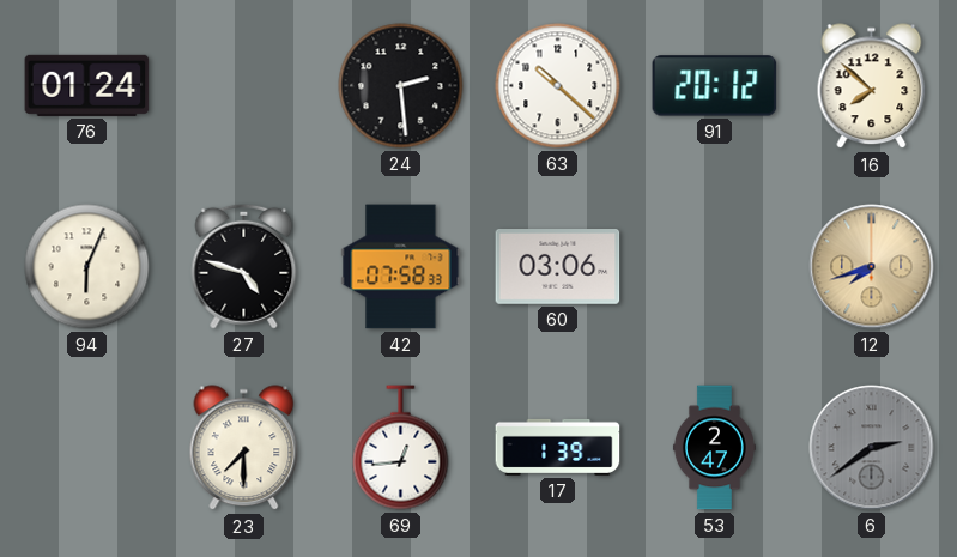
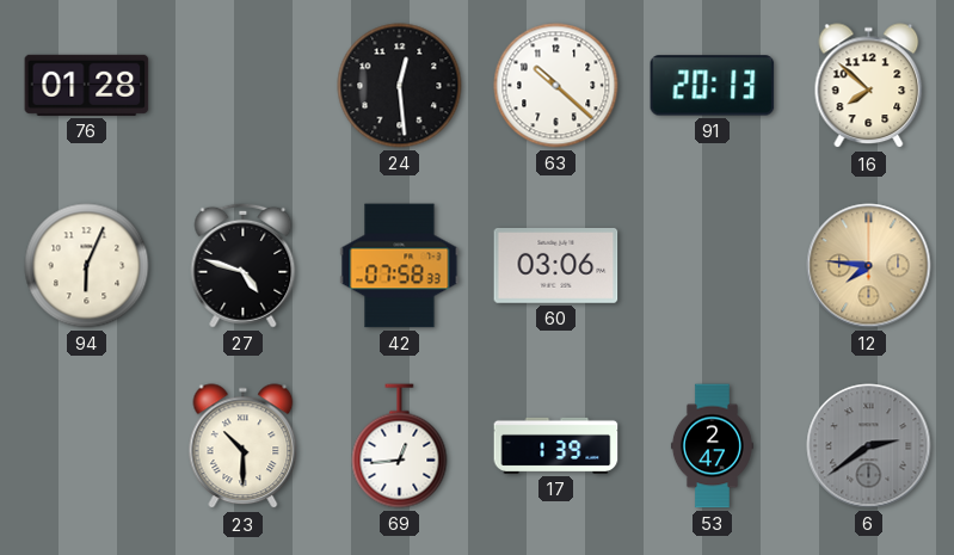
76: 01:24 -> 01:28 (87, 85)
24: 2:29 -> 12:29 (400, 86)
91: 20:12 -> 20:13 (713, 86)
12: 7:42 -> 7:46 (869, 266)
23: 7:30 -> 10:30 (244, 446)
